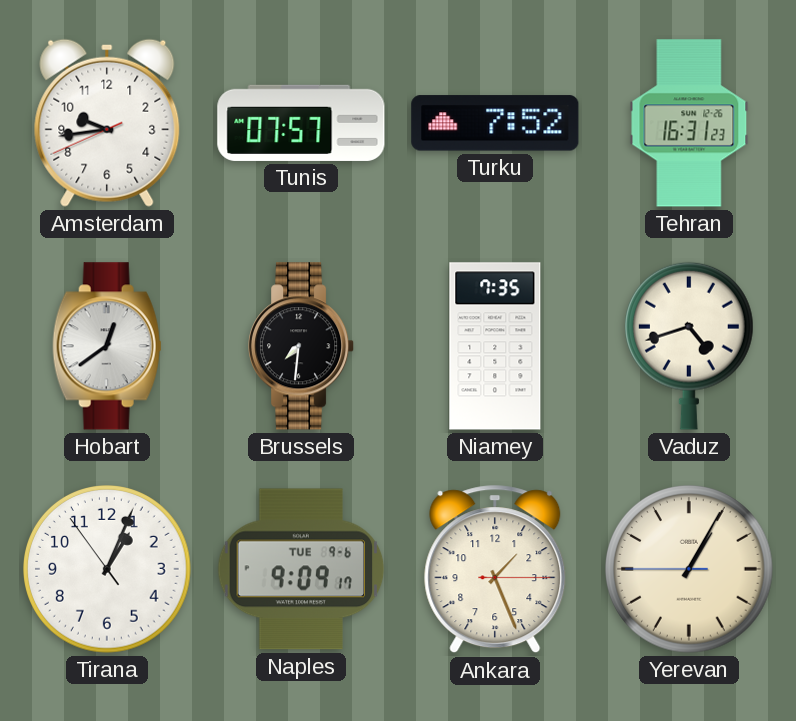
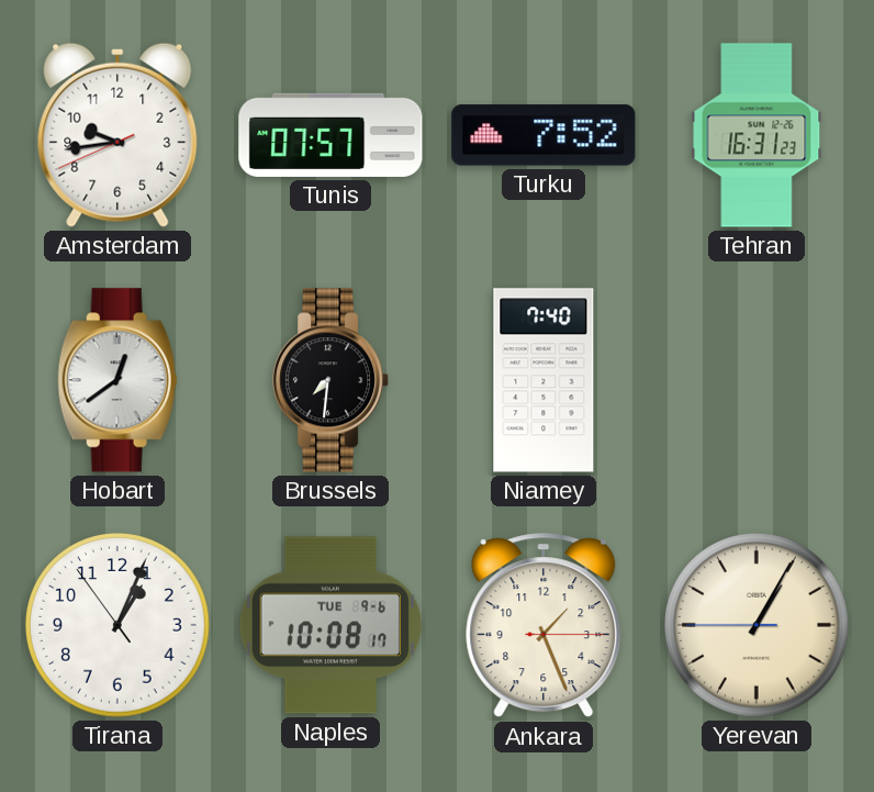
Niamey: 7:35 -> 7:40 (544, 380)
Vaduz: 4:42 -> none (689, 346)
Naples: 9:09 -> 10:08 (330, 625)
